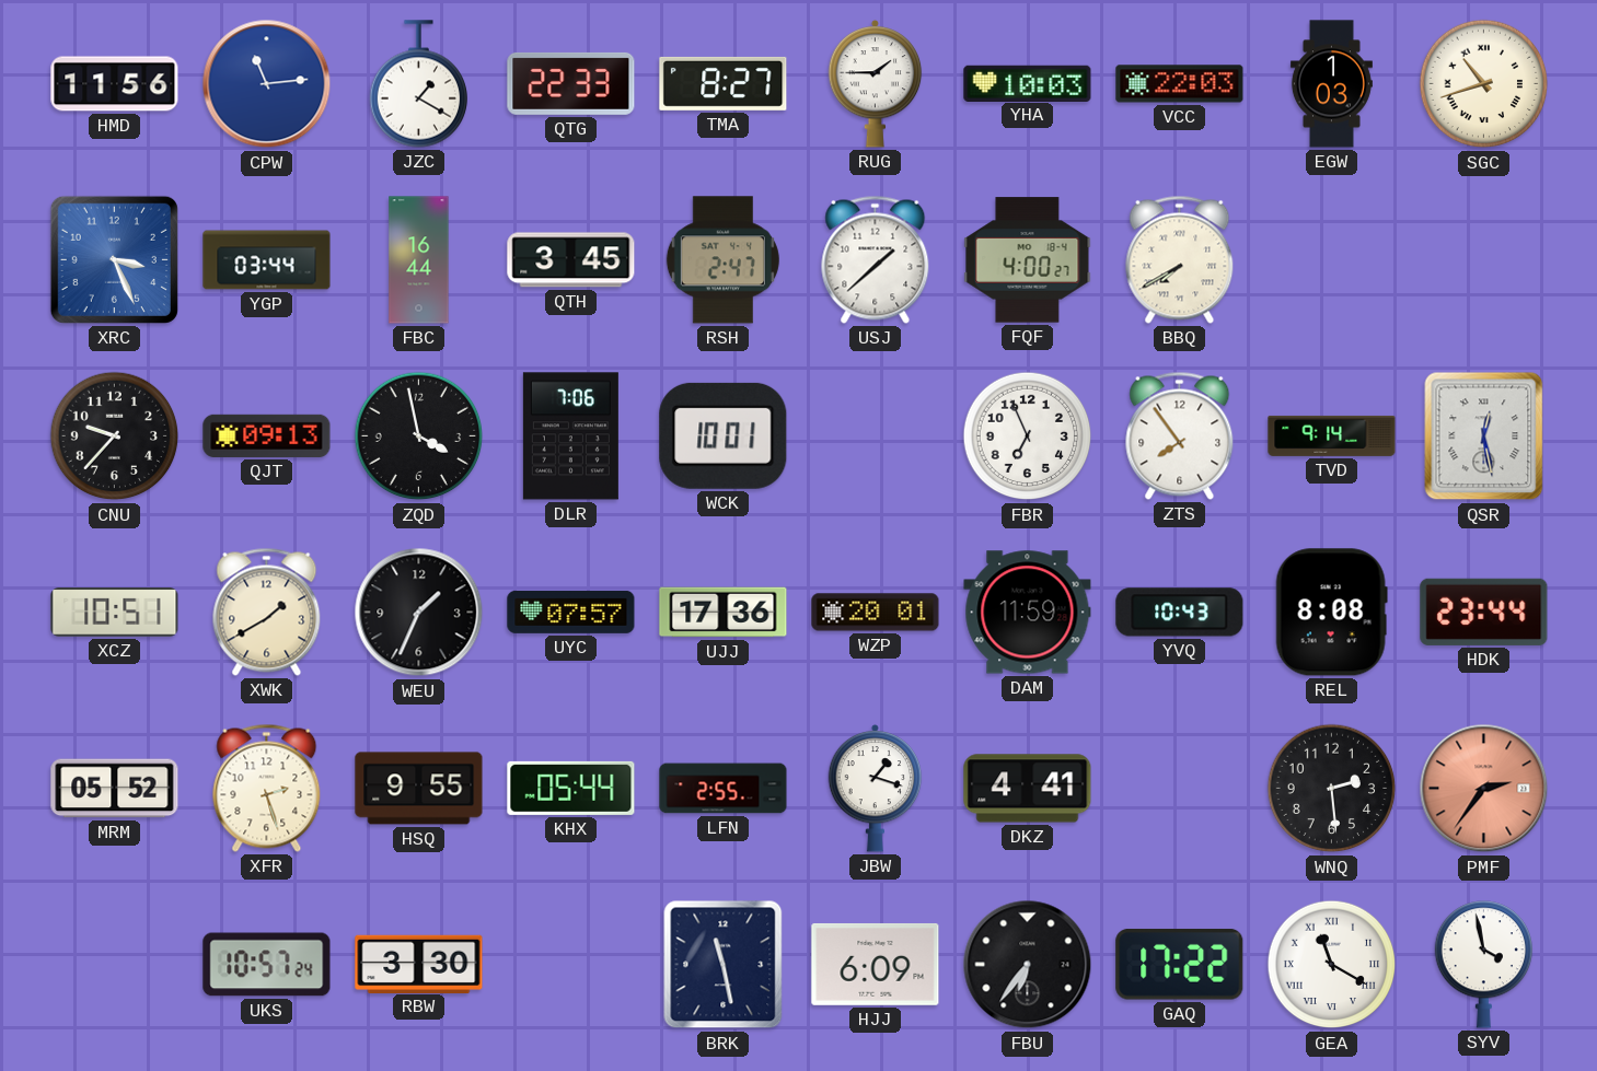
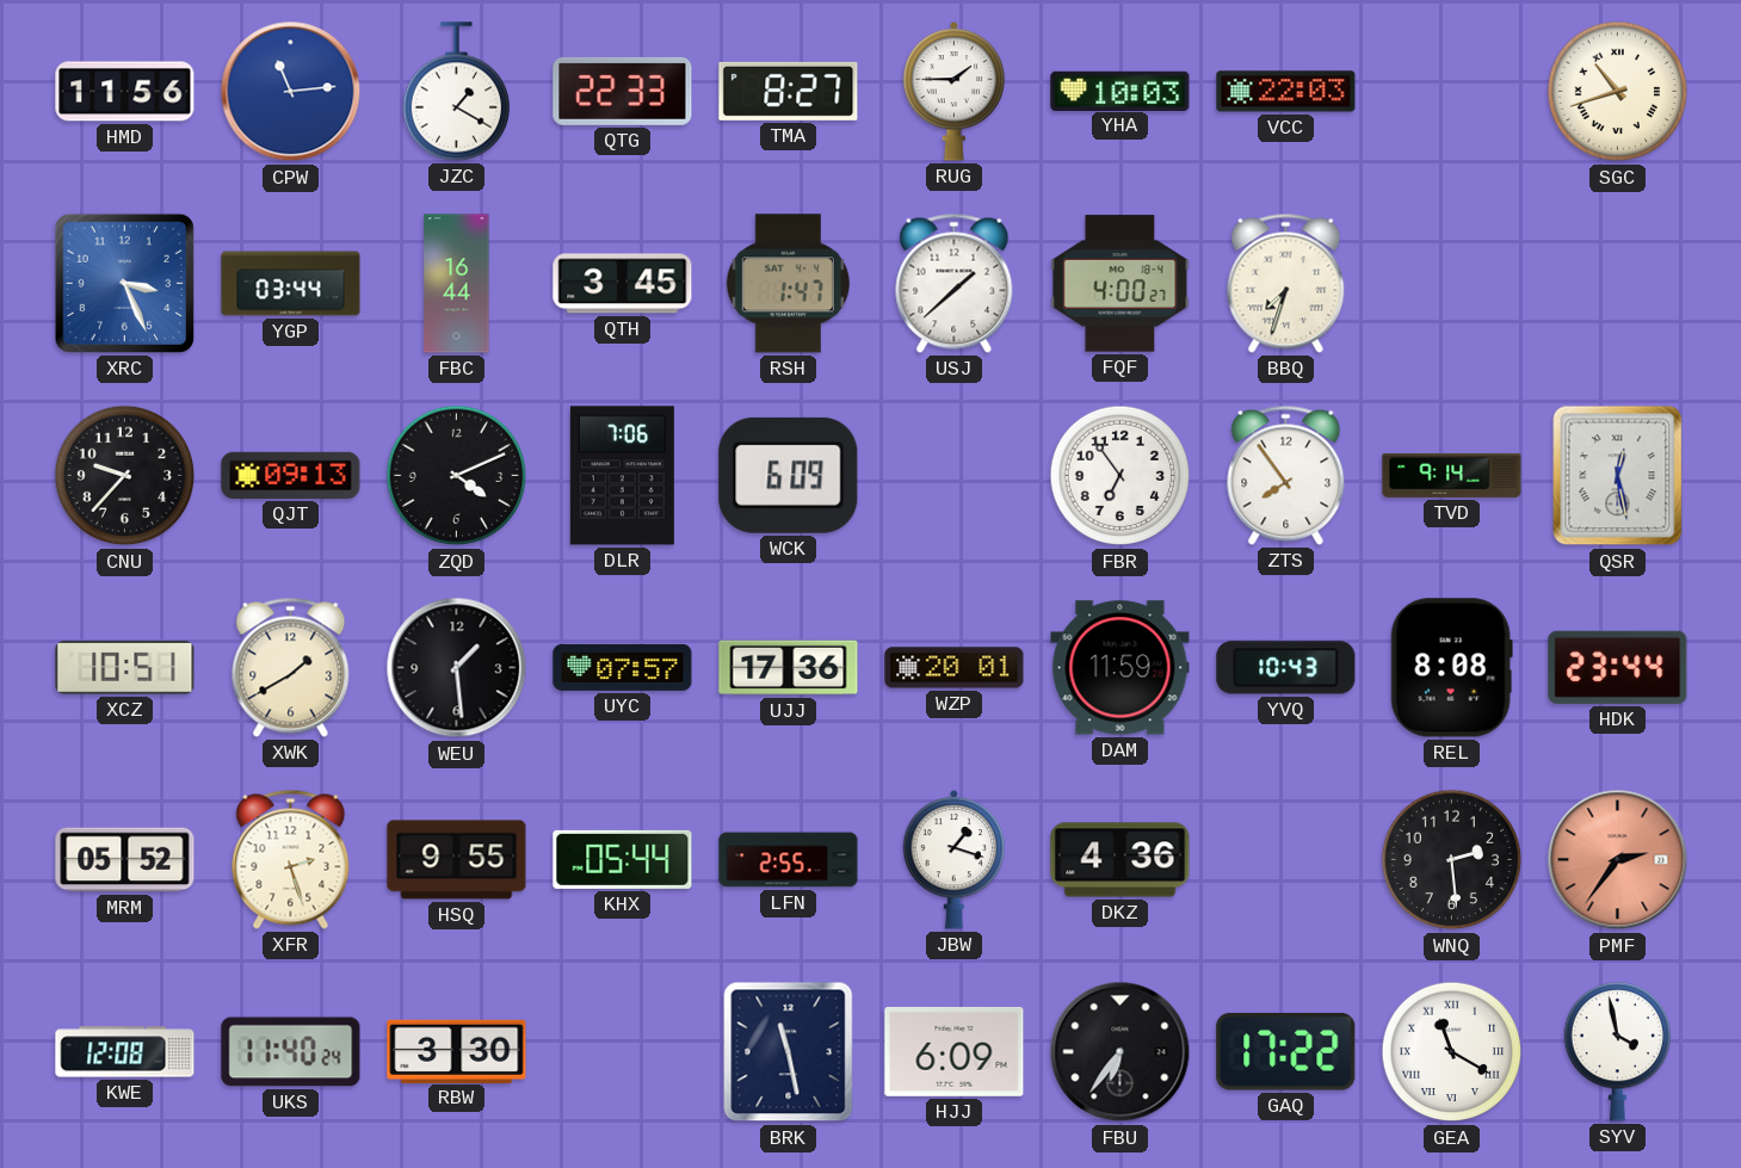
EGW: 1:03 -> none (1331, 84)
RSH: 2:47 -> 1:47 (788, 284)
BBQ: 7:40 -> 7:33 (1286, 283)
ZQD: 3:58 -> 4:11 (457, 476)
WCK: 10:01 -> 6:09 (789, 475)
FBR: 6:56 -> 6:54 (1120, 476)
WEU: 1:34 -> 1:29 (457, 668)
DKZ: 4:41 -> 4:36 (1120, 860)
KWE: none -> 12:08 (125, 1052)
UKS: 10:57 -> 11:40 (291, 1052)
